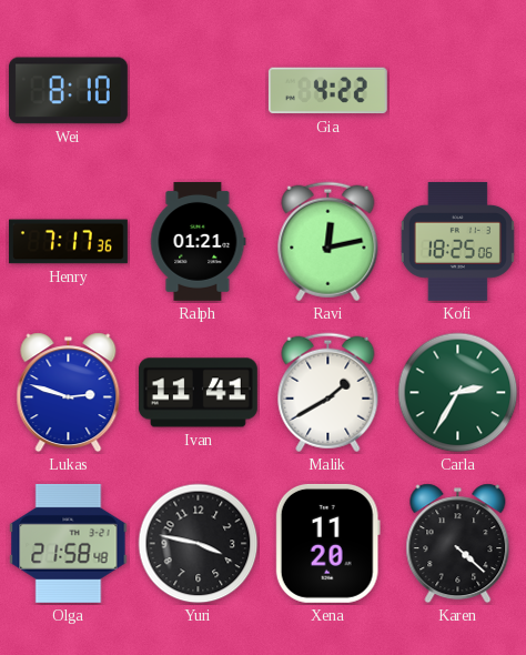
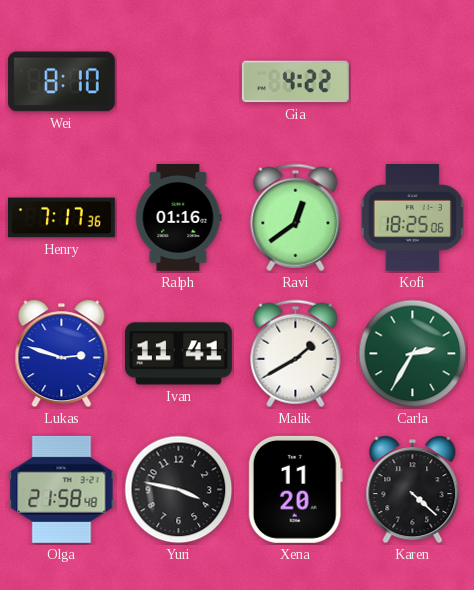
Ralph: 01:21 -> 01:16 (179, 217)
Ravi: 12:13 -> 12:39 (296, 218)
